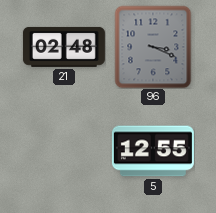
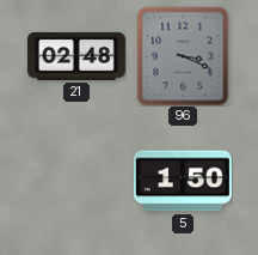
5: 12:55 -> 1:50 (183, 181)
